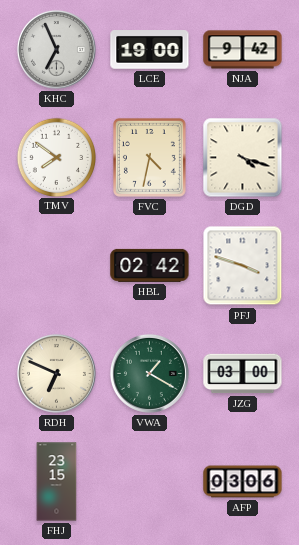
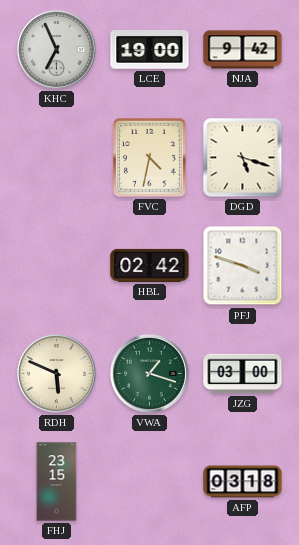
TMV: 7:51 -> none (56, 157)
DGD: 4:18 -> 5:18 (243, 158)
RDH: 6:49 -> 5:49 (56, 373)
VWA: 1:20 -> 1:18 (149, 373)
AFP: 03:06 -> 03:18 (243, 482)
